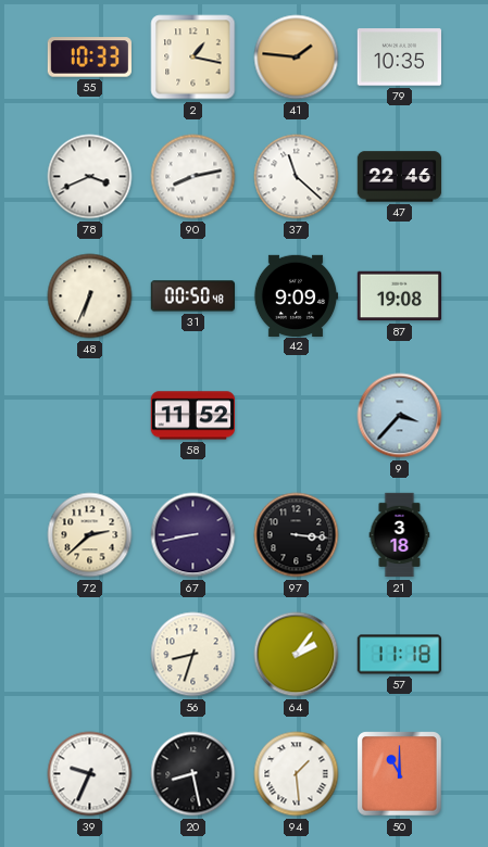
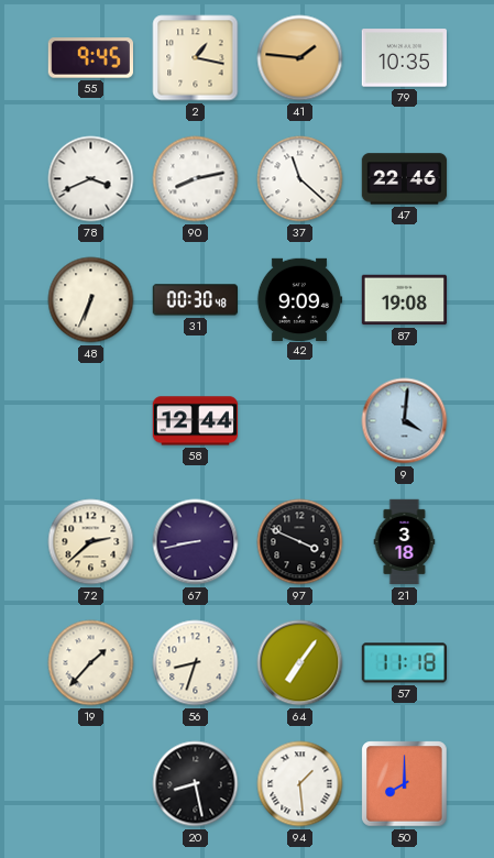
55: 10:33 -> 9:45 (90, 58)
31: 00:50 -> 00:30 (195, 300)
58: 11:52 -> 12:44 (195, 421)
9: 3:37 -> 4:01 (405, 421)
97: 3:16 -> 3:49 (300, 542)
19: none -> 1:37 (91, 663)
64: 2:06 -> 7:06 (300, 663)
39: 9:34 -> none (90, 774)
50: 11:00 -> 8:00 (405, 784)
